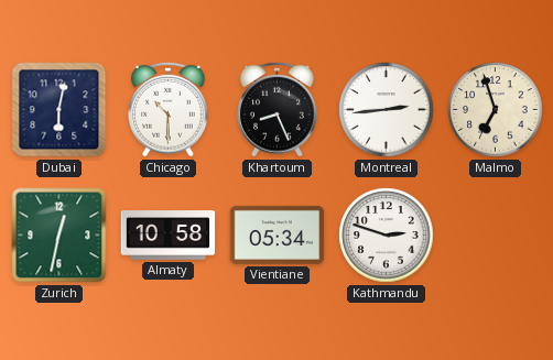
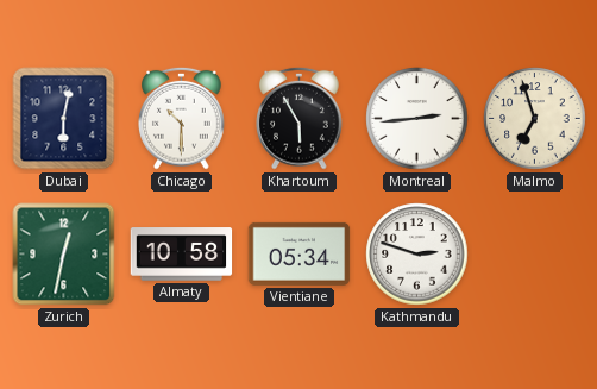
Khartoum: 8:26 -> 5:55 (300, 118)
